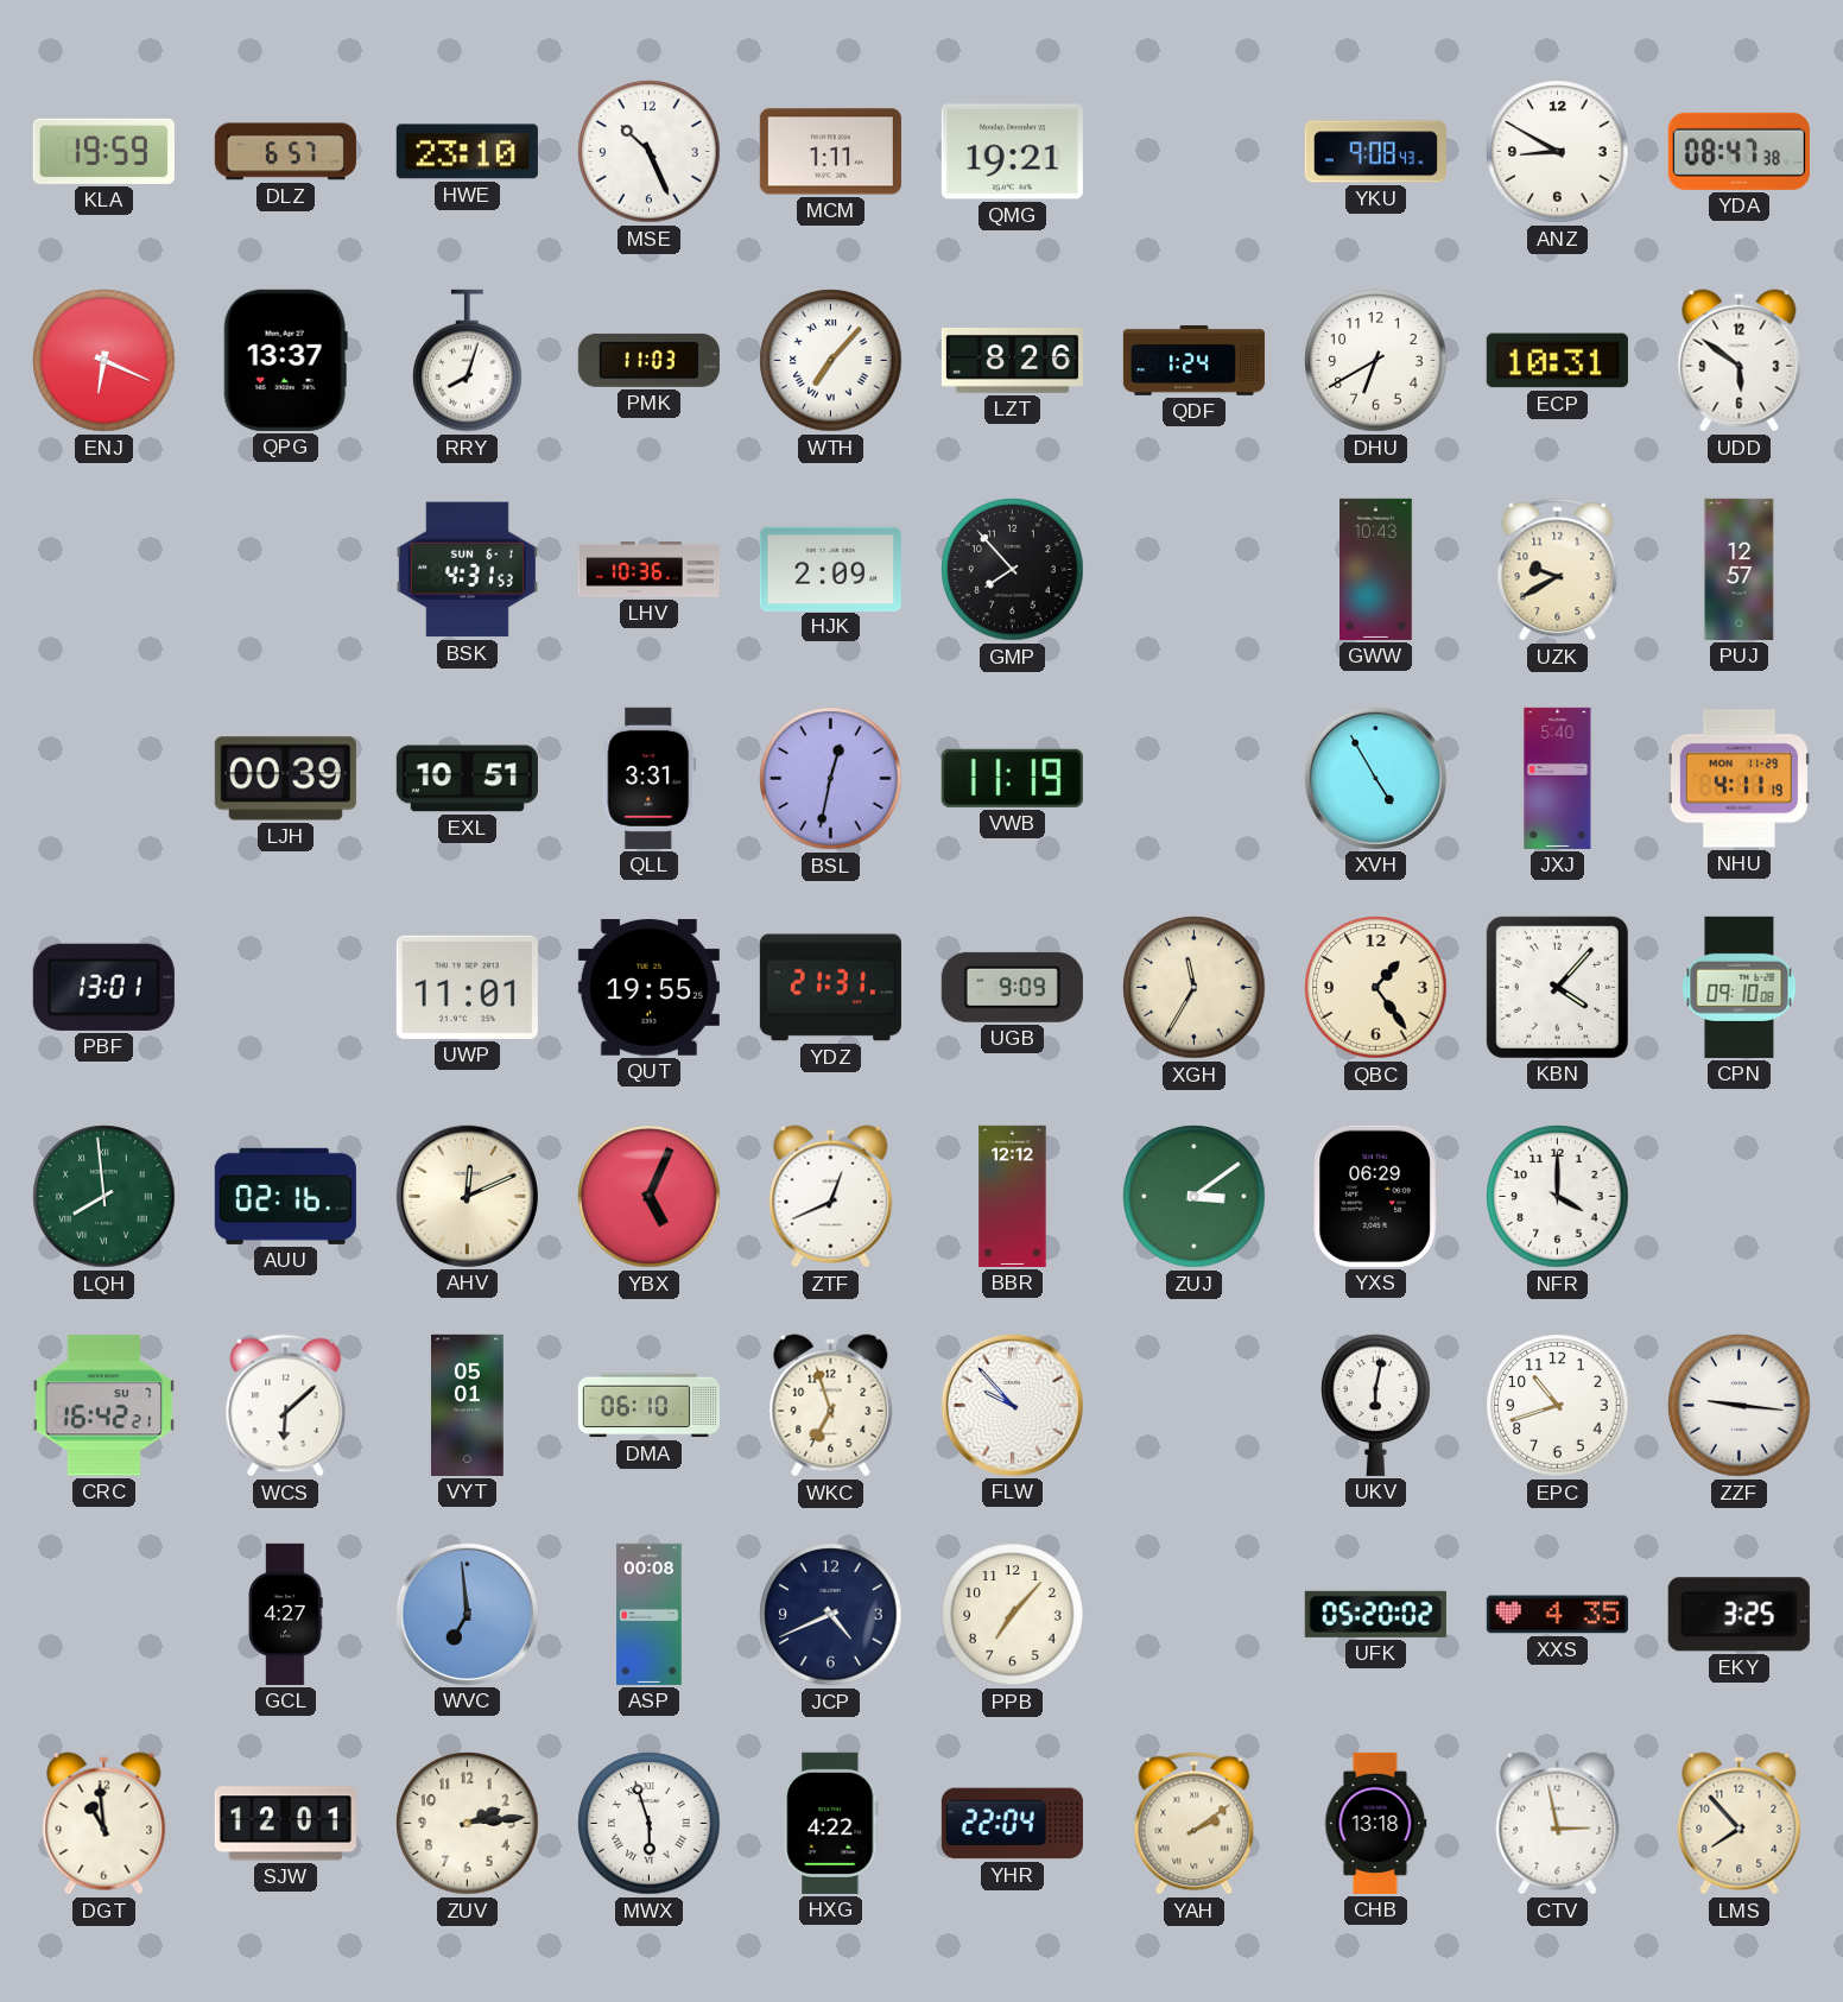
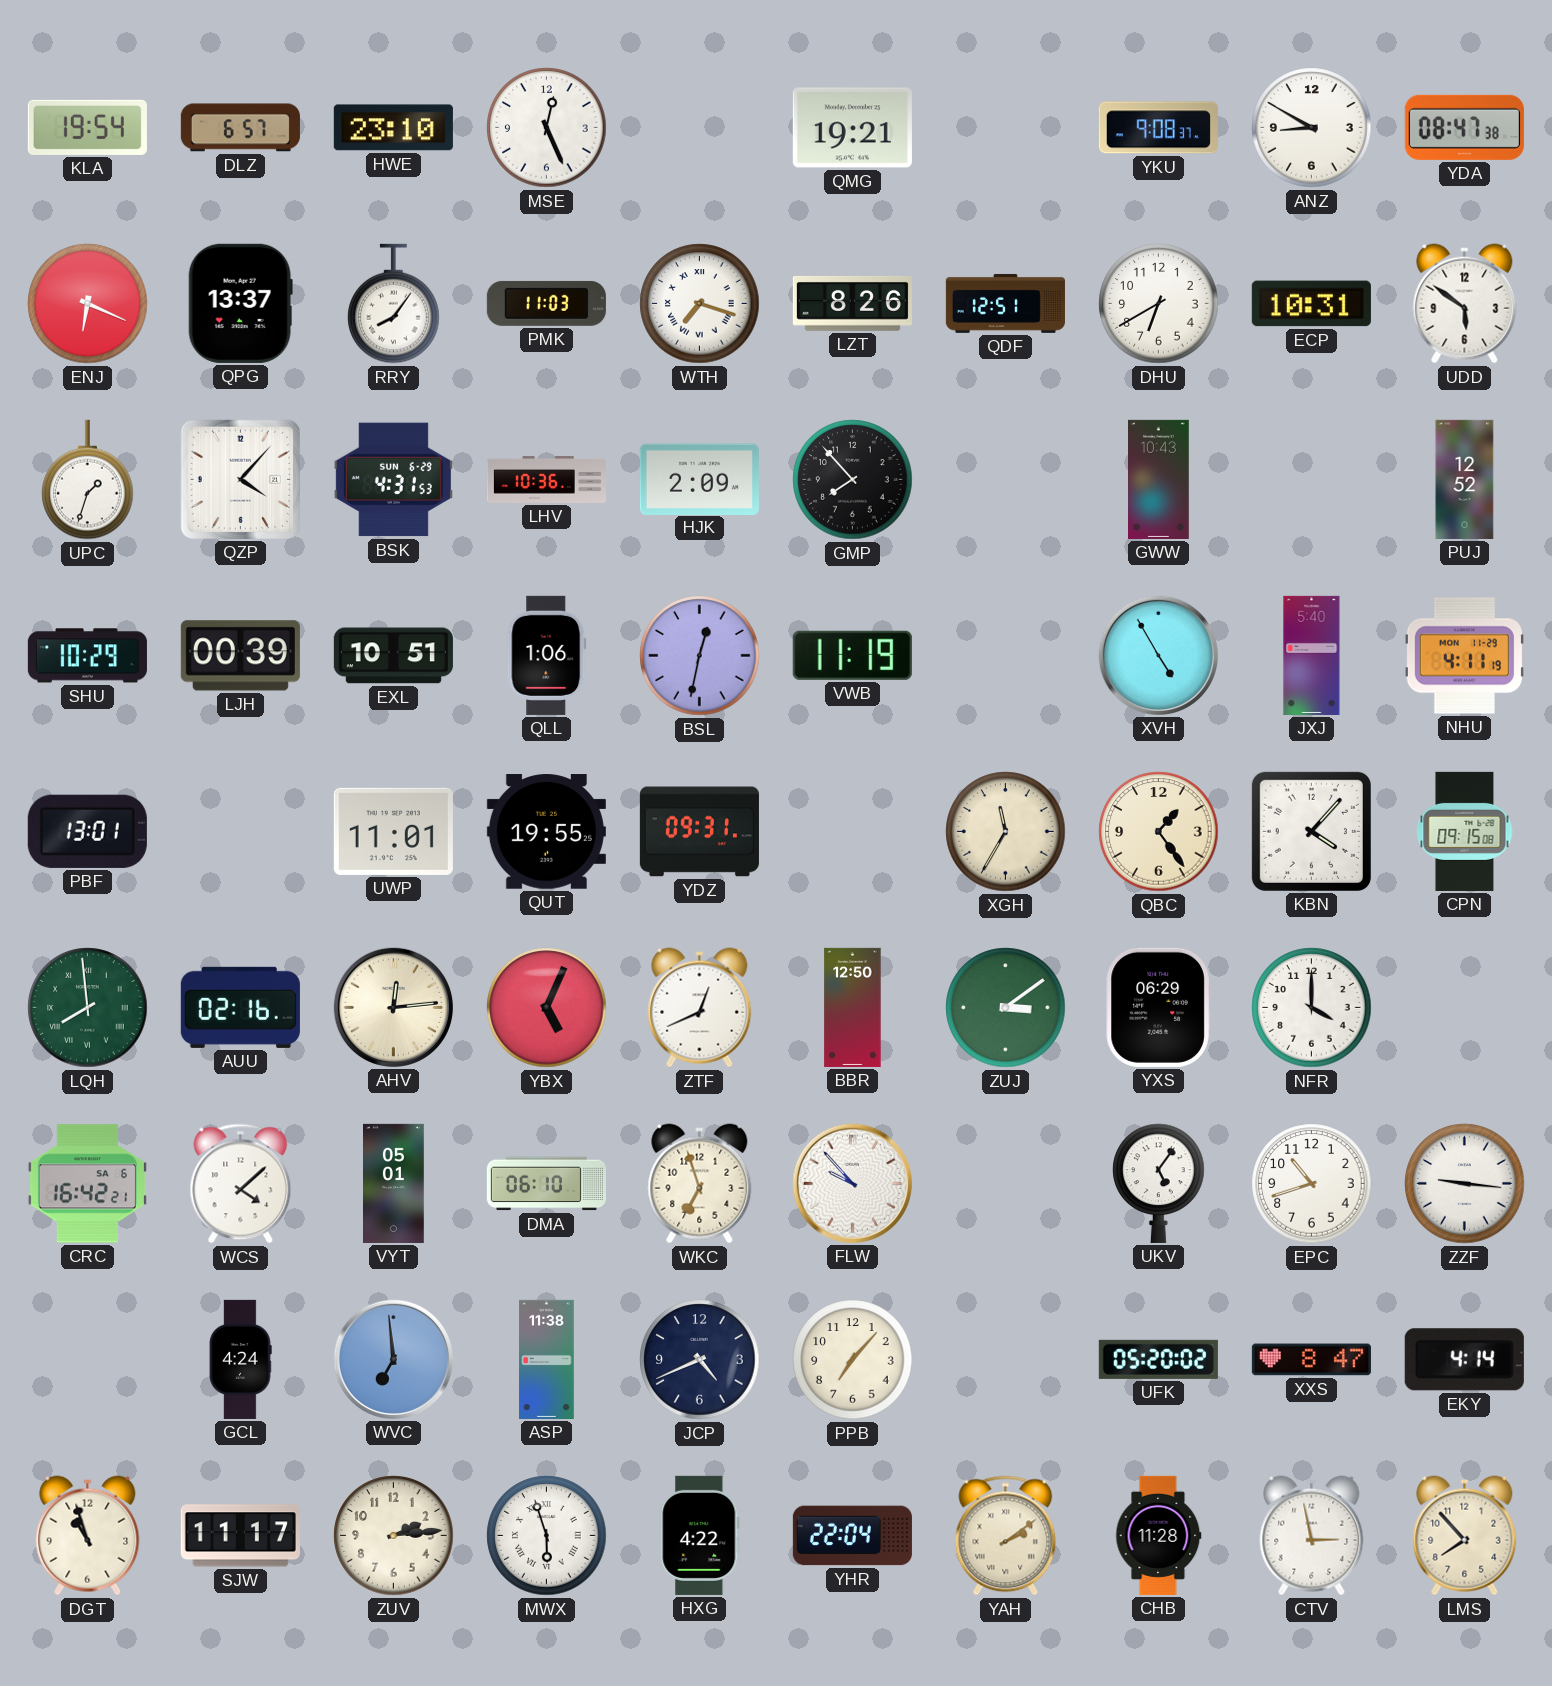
KLA: 19:59 -> 19:54 (87, 127)
MSE: 10:26 -> 12:26 (547, 128)
MCM: 1:11 -> none (830, 152)
YKU: 9:08:43 -> 9:08:37 (1158, 128)
RRY: 8:03 -> 8:06 (394, 304)
WTH: 7:07 -> 7:18 (700, 304)
QDF: 1:24 -> 12:51 (1005, 303)
UPC: none -> 1:33 (88, 480)
QZP: none -> 4:07 (240, 479)
BSK date: SUN 6-1 -> SUN 6-29 (393, 480)
UZK: 9:40 -> none (1558, 570)
PUJ: 12:57 -> 12:52 (1465, 479)
SHU: none -> 10:29 (87, 656)
QLL: 3:31 -> 1:06 (547, 655)
YDZ: 21:31 -> 09:31 (699, 832)
UGB: 9:09 -> none (1012, 987)
CPN: 09:10 -> 09:15 (1465, 831)
AHV: 12:11 -> 12:14 (393, 1007)
BBR: 12:12 -> 12:50 (853, 1007)
CRC date: SU 7 -> SA 6 (87, 1184)
WCS: 6:08 -> 4:08 (241, 1184)
UKV: 6:02 -> 5:06 (1159, 1183)
GCL: 4:27 -> 4:24 (240, 1359)
ASP: 00:08 -> 11:38 (547, 1359)
XXS: 4:35 -> 8:47 (1311, 1360)
EKY: 3:25 -> 4:14 (1464, 1360)
DGT: 10:59 -> 10:57 (88, 1536)
SJW: 12:01 -> 11:17 (240, 1536)
CHB: 13:18 -> 11:28 (1159, 1535)
